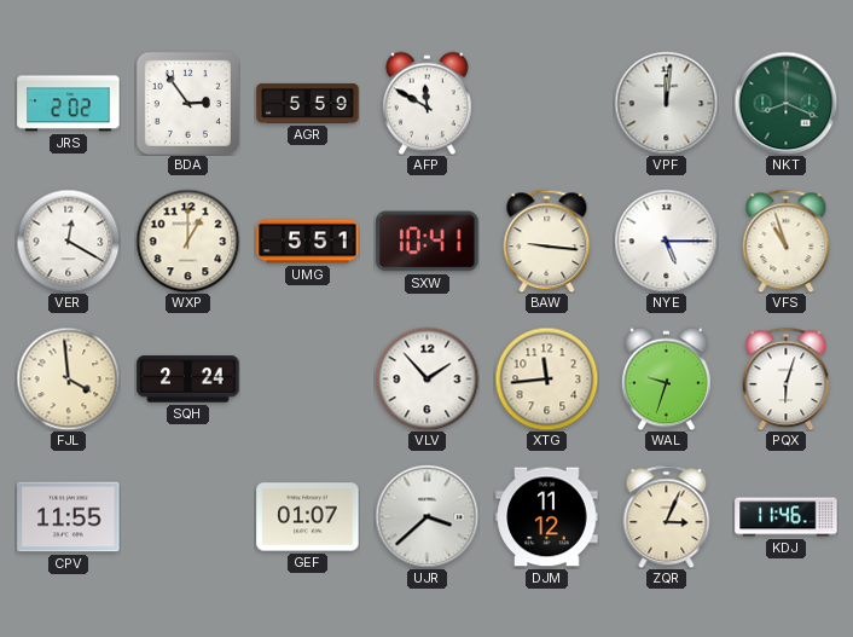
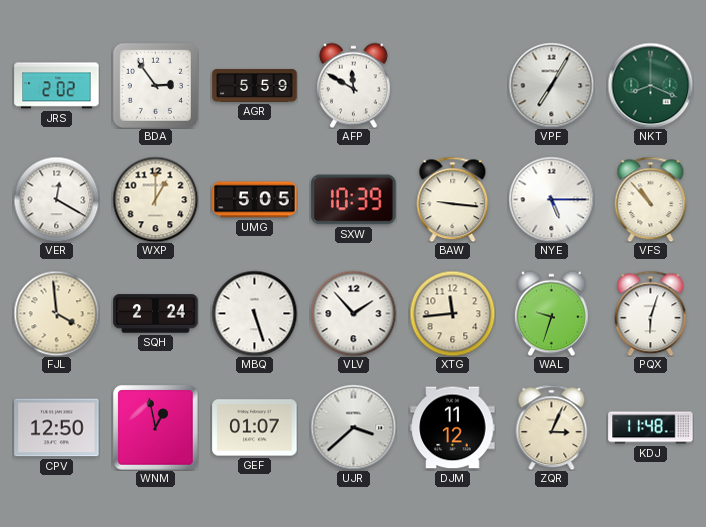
VPF: 12:01 -> 7:05 (551, 85)
UMG: 5:51 -> 5:05 (255, 200)
SXW: 10:41 -> 10:39 (354, 200)
VFS: 10:57 -> 10:53 (651, 199)
MBQ: none -> 5:27 (254, 313)
CPV: 11:55 -> 12:50 (57, 428)
WNM: none -> 12:58 (156, 428)
KDJ: 11:46 -> 11:48 (651, 428)
